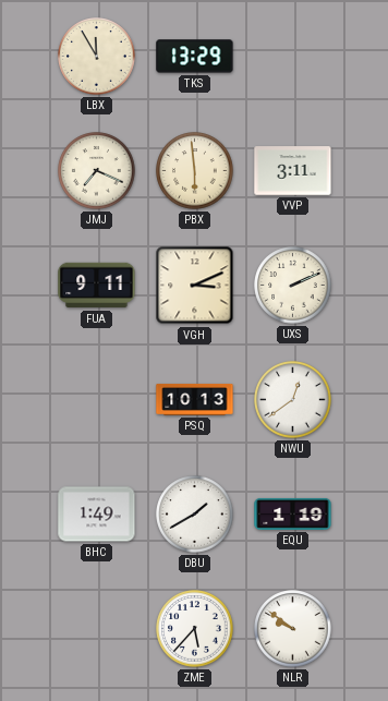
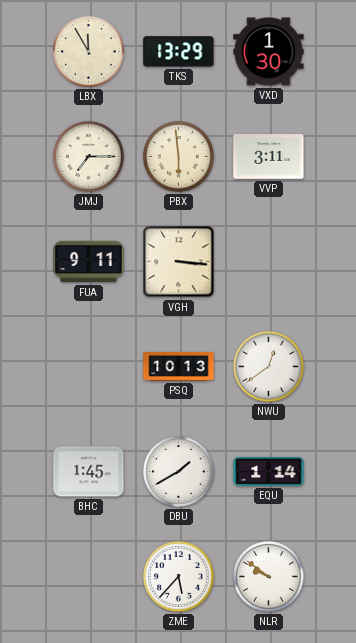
VXD: none -> 1:30 (269, 52)
JMJ: 7:19 -> 7:15 (89, 157)
VGH: 3:11 -> 3:16 (179, 262)
UXS: 2:11 -> none (293, 286)
BHC: 1:49 -> 1:45 (89, 472)
EQU: 1:19 -> 1:14 (269, 471)
